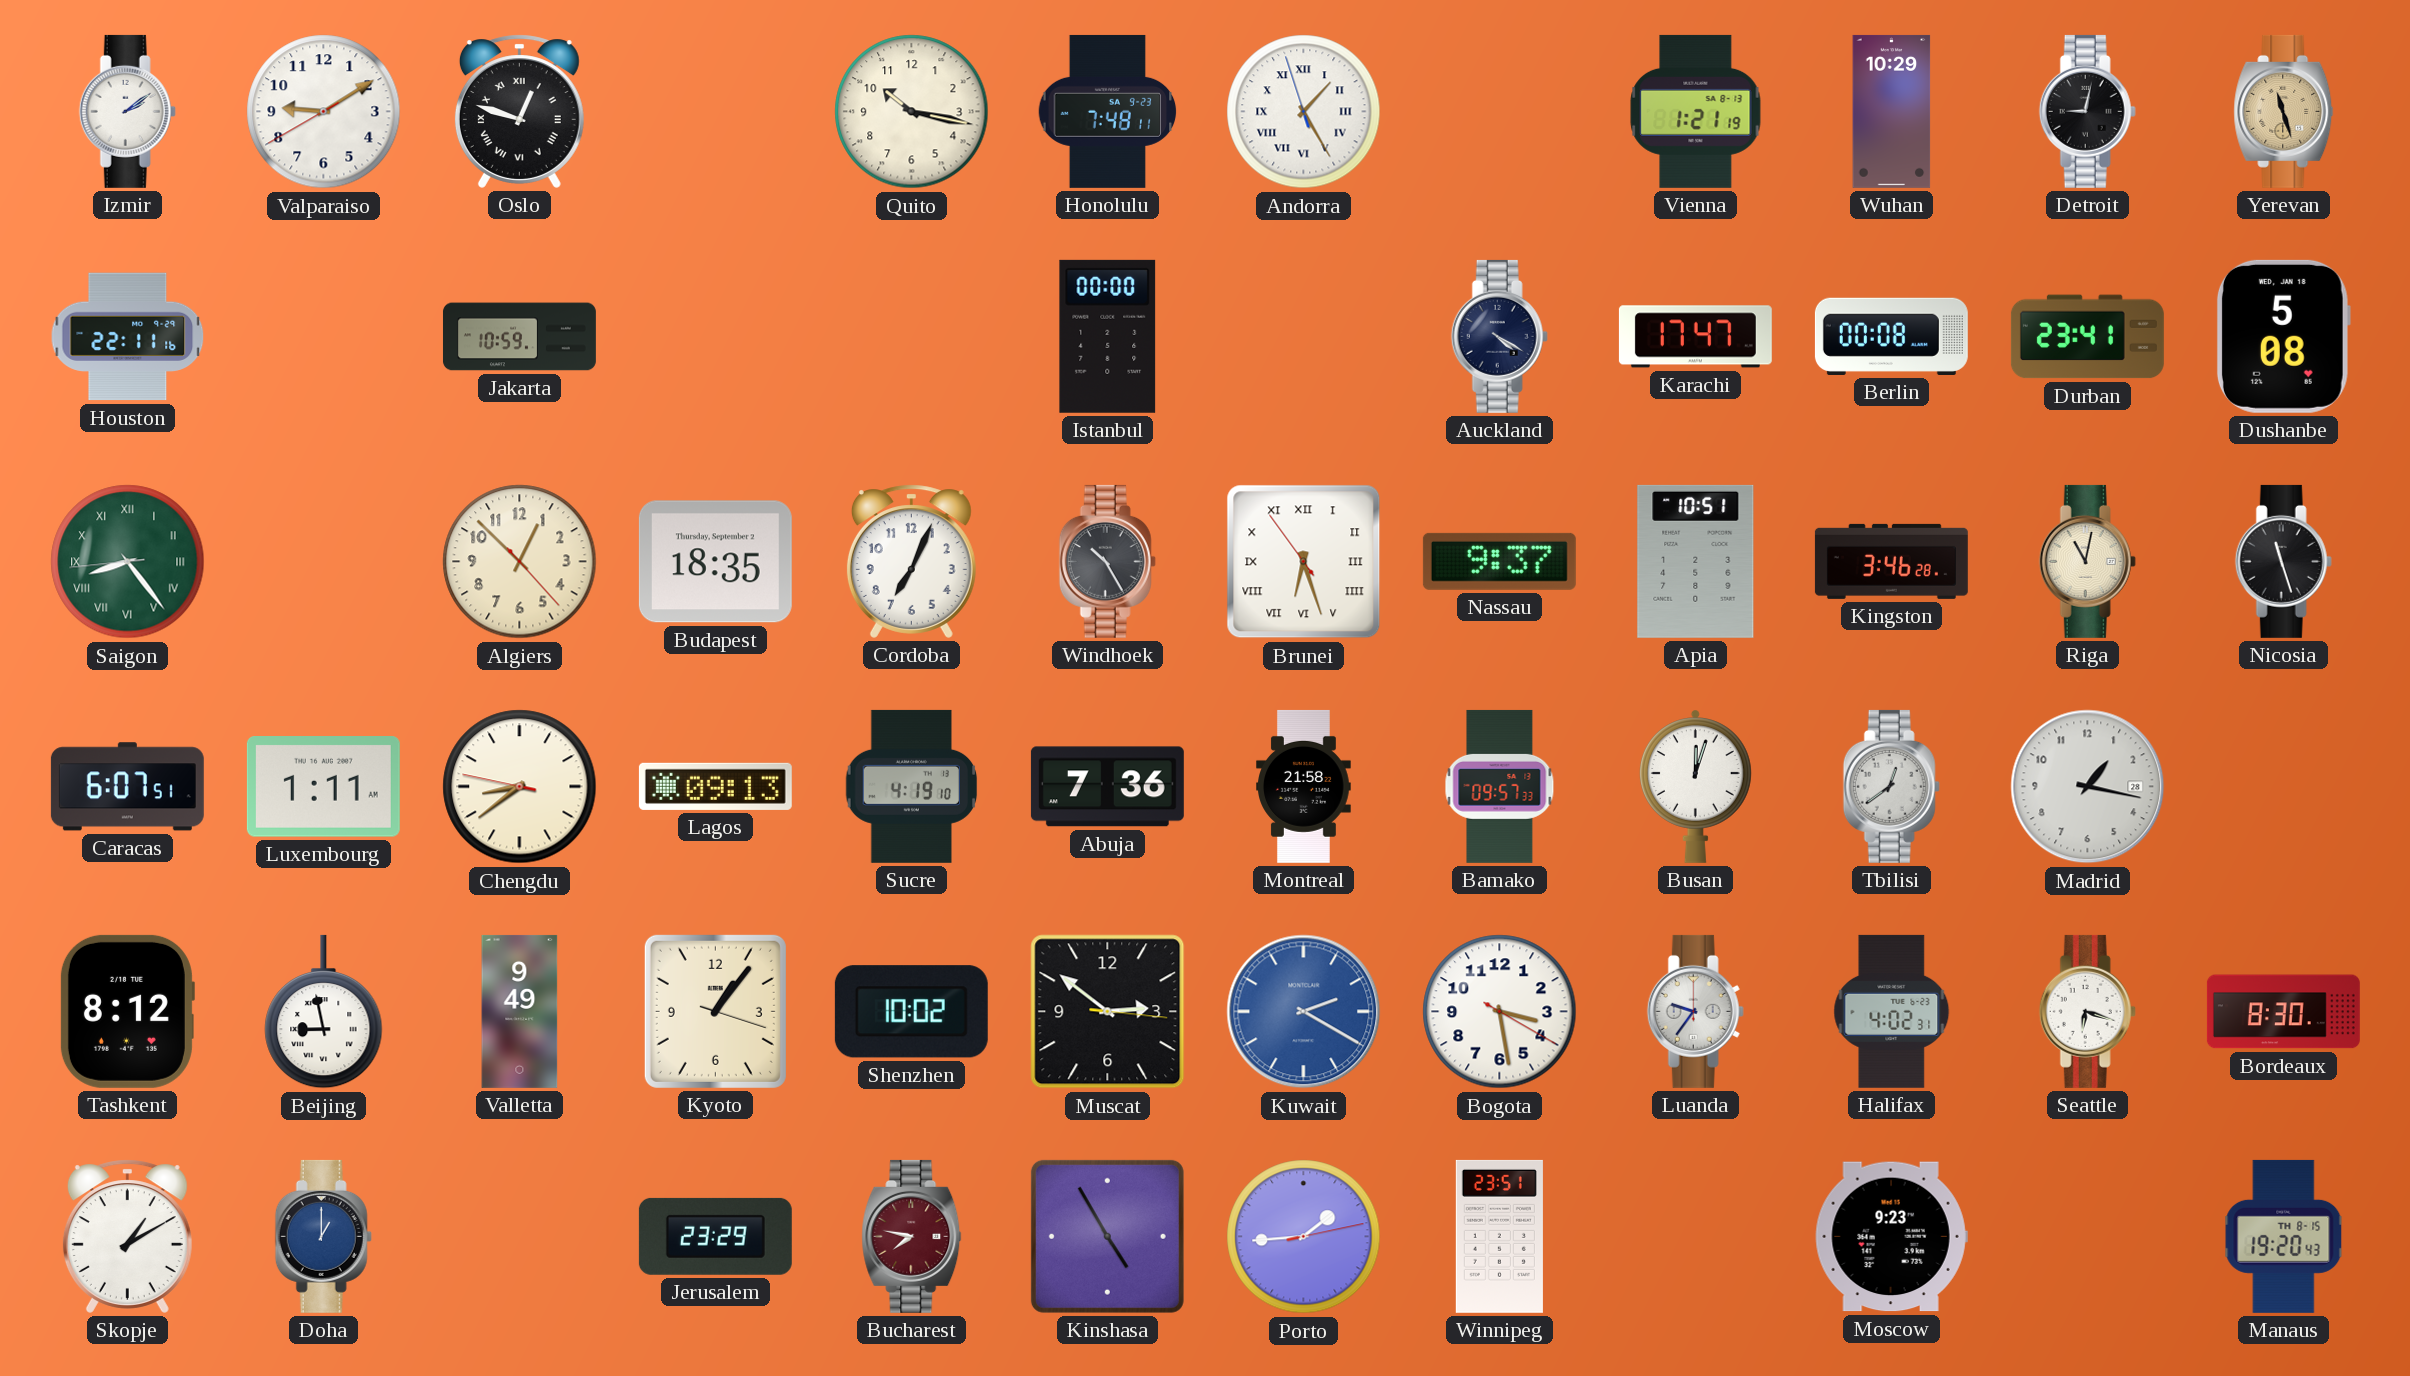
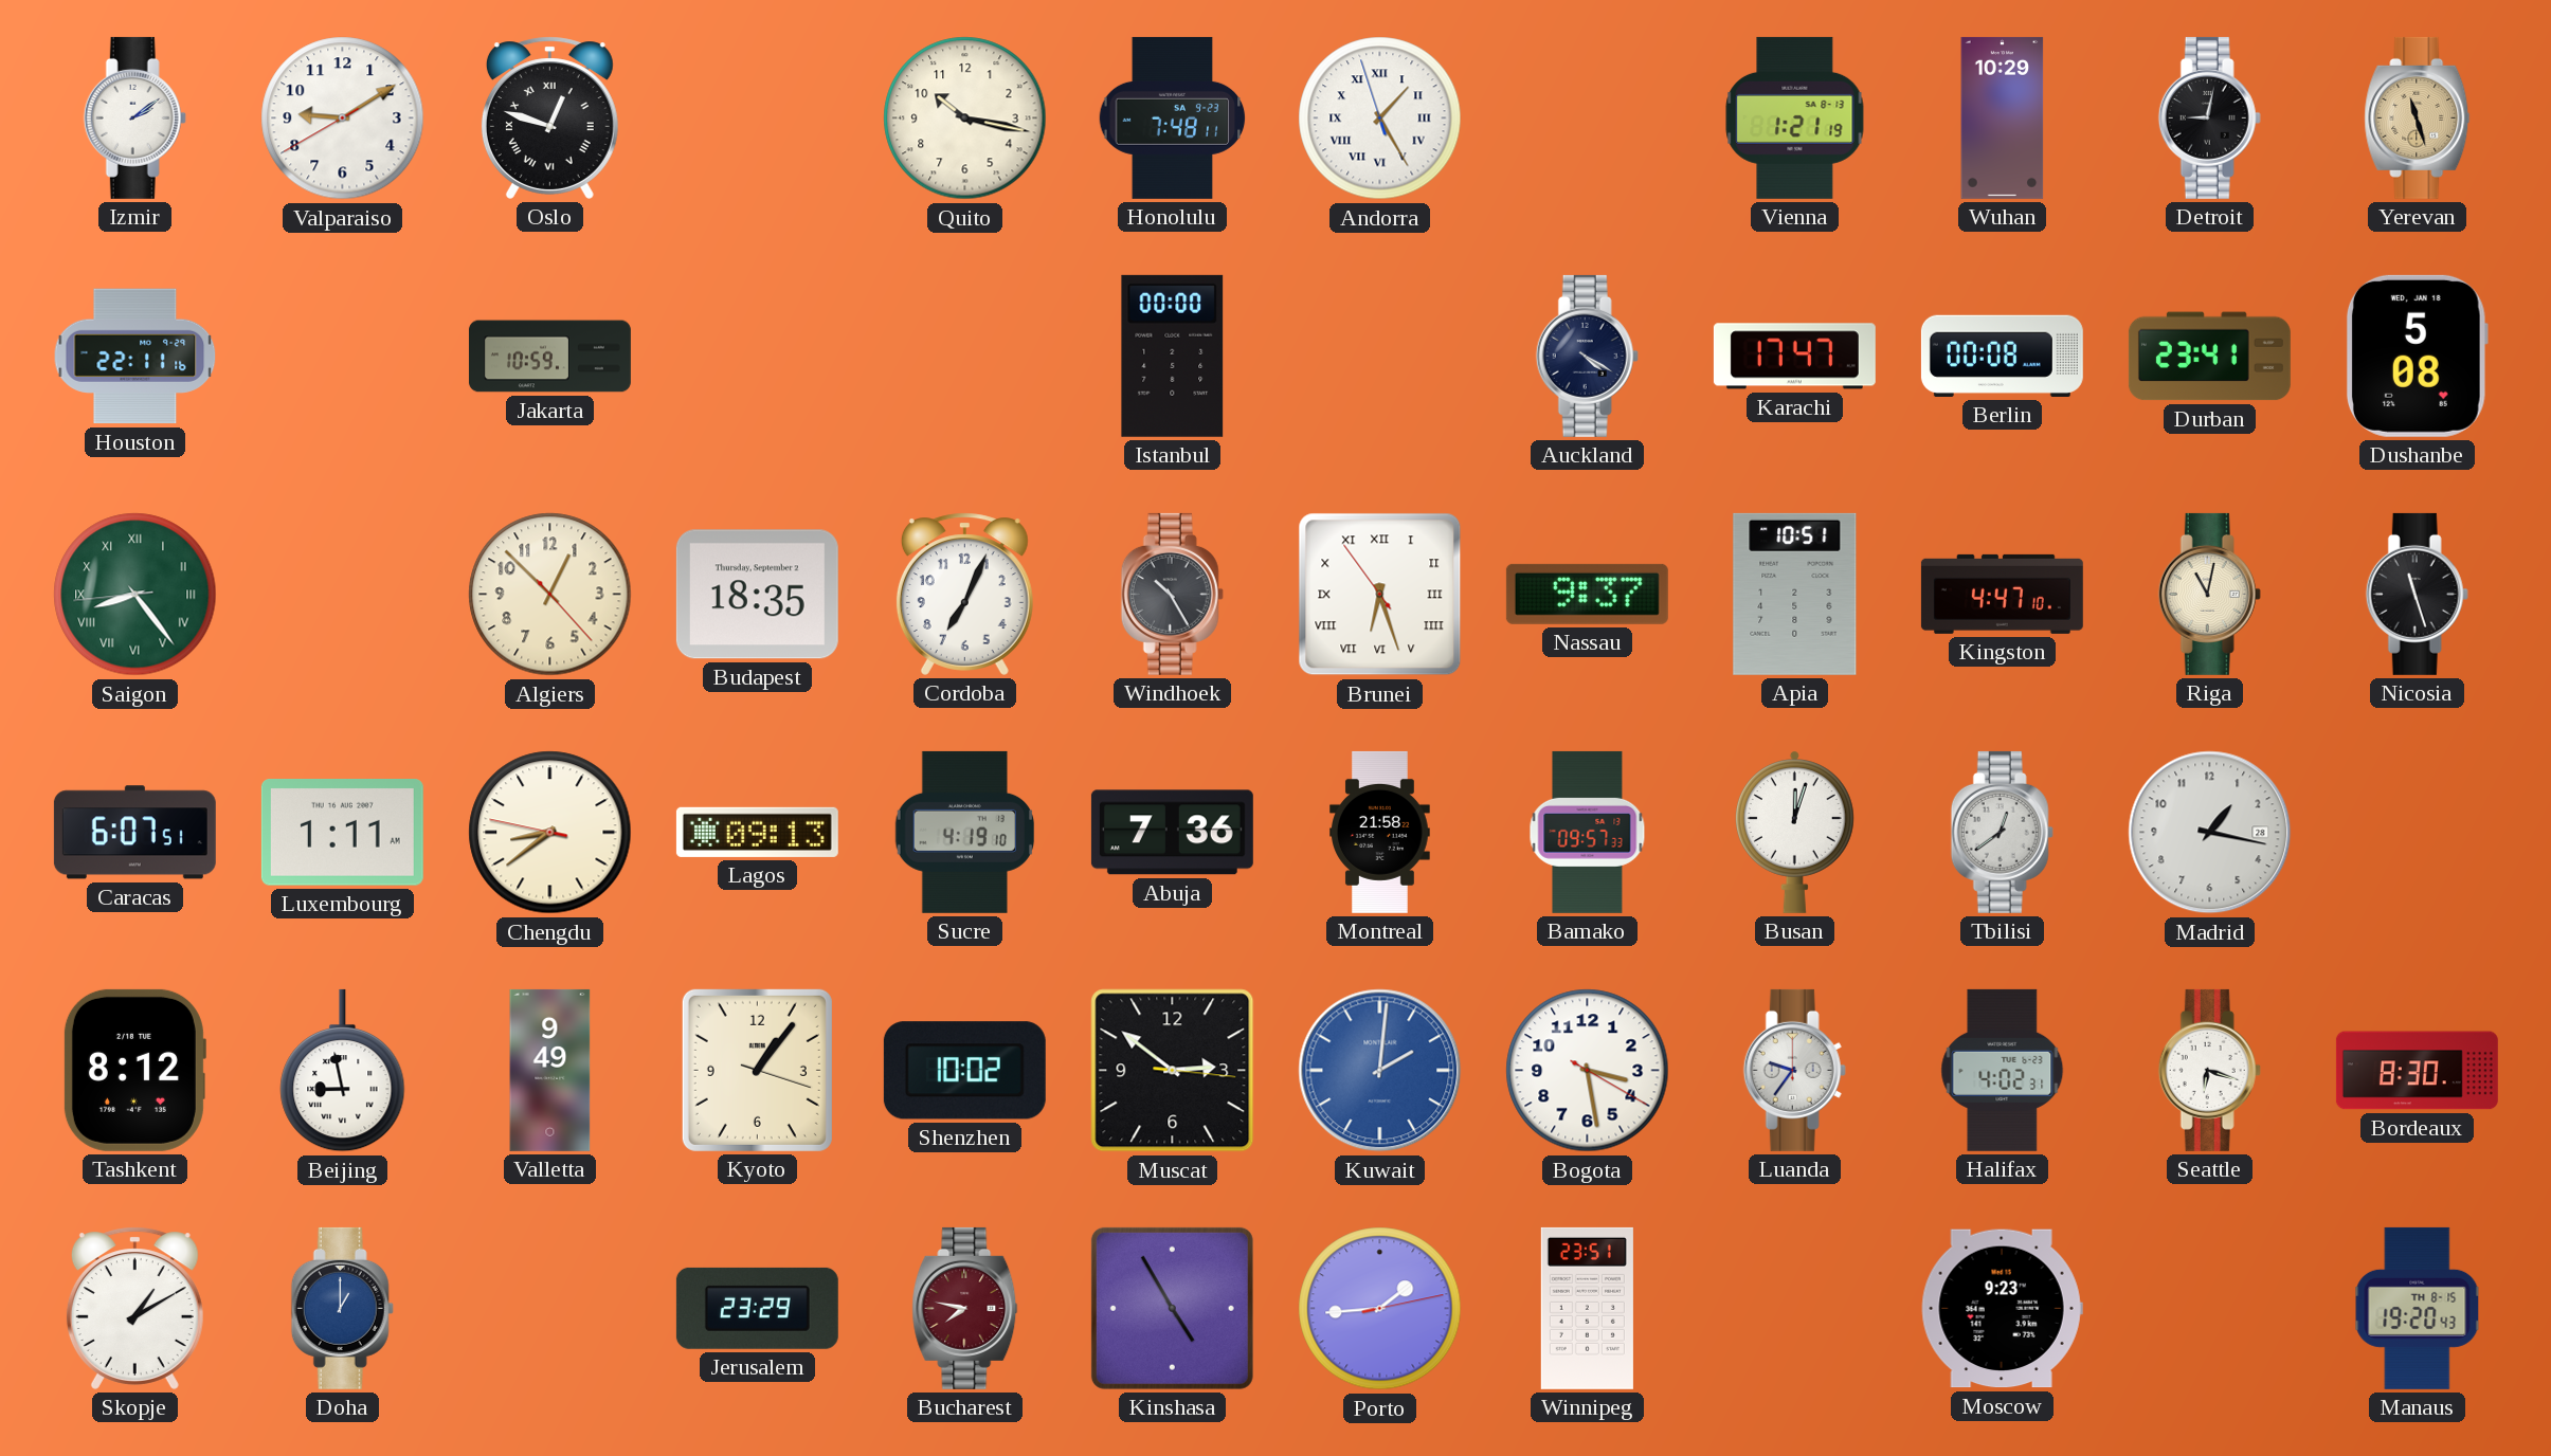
Kingston: 3:46 -> 4:47 (2002, 594)
Kuwait: 2:20 -> 2:01 (1380, 1071)
